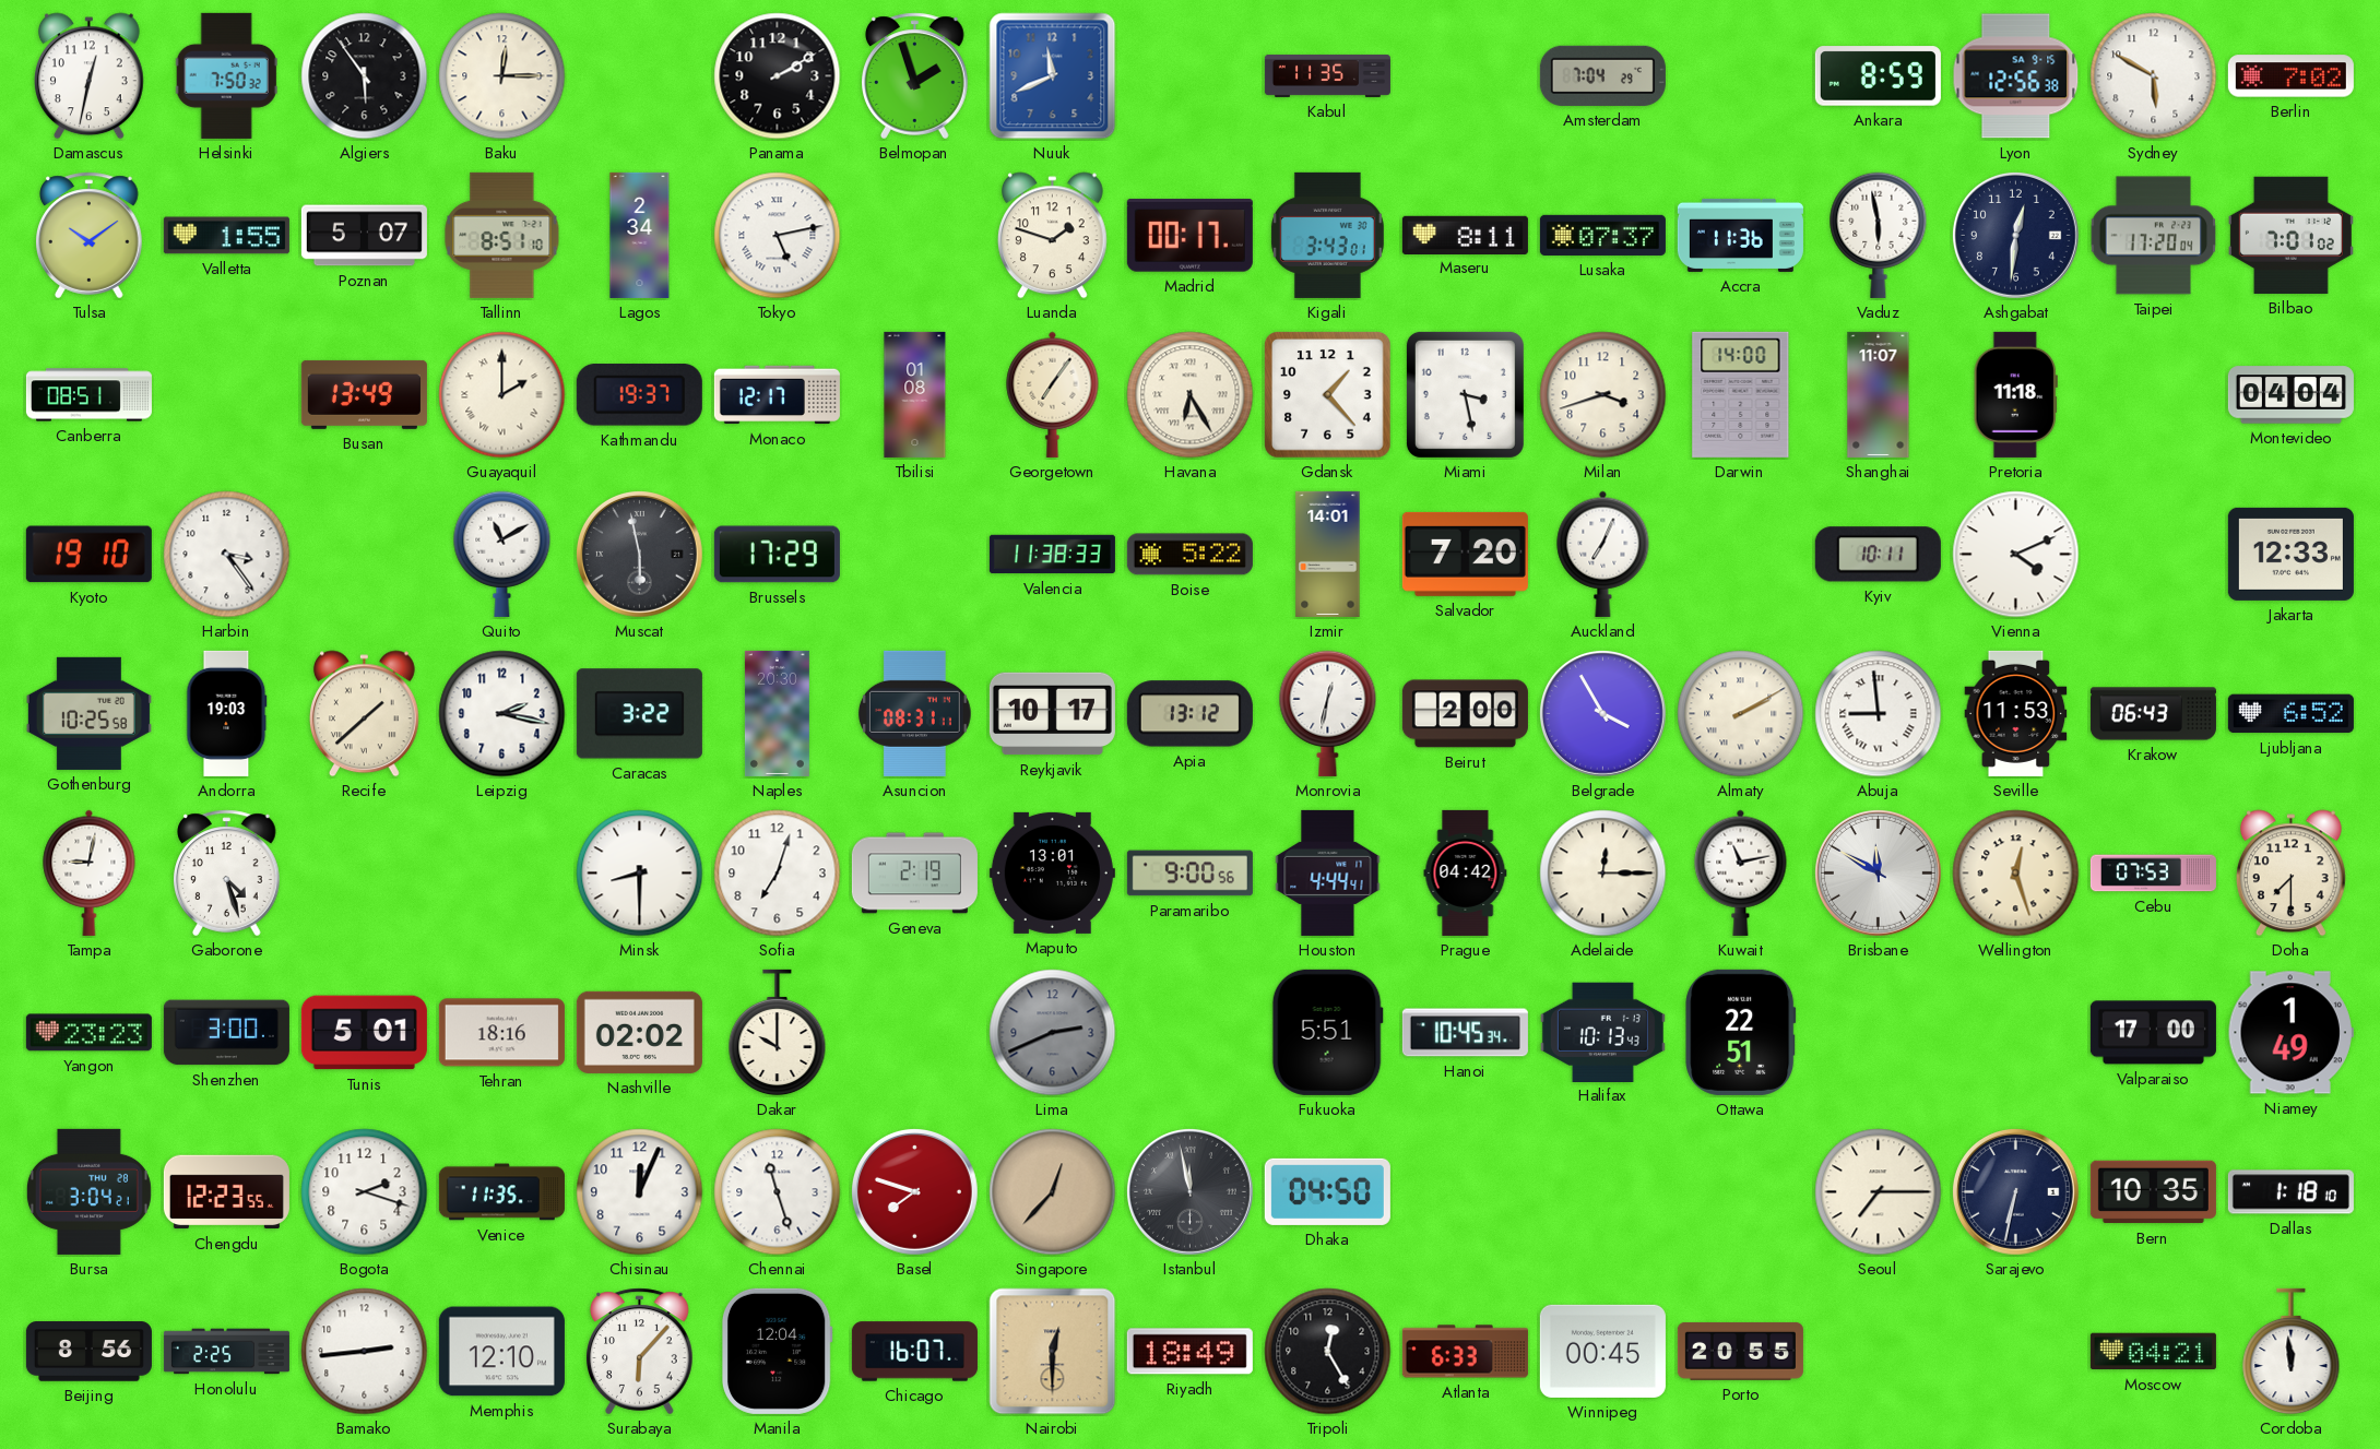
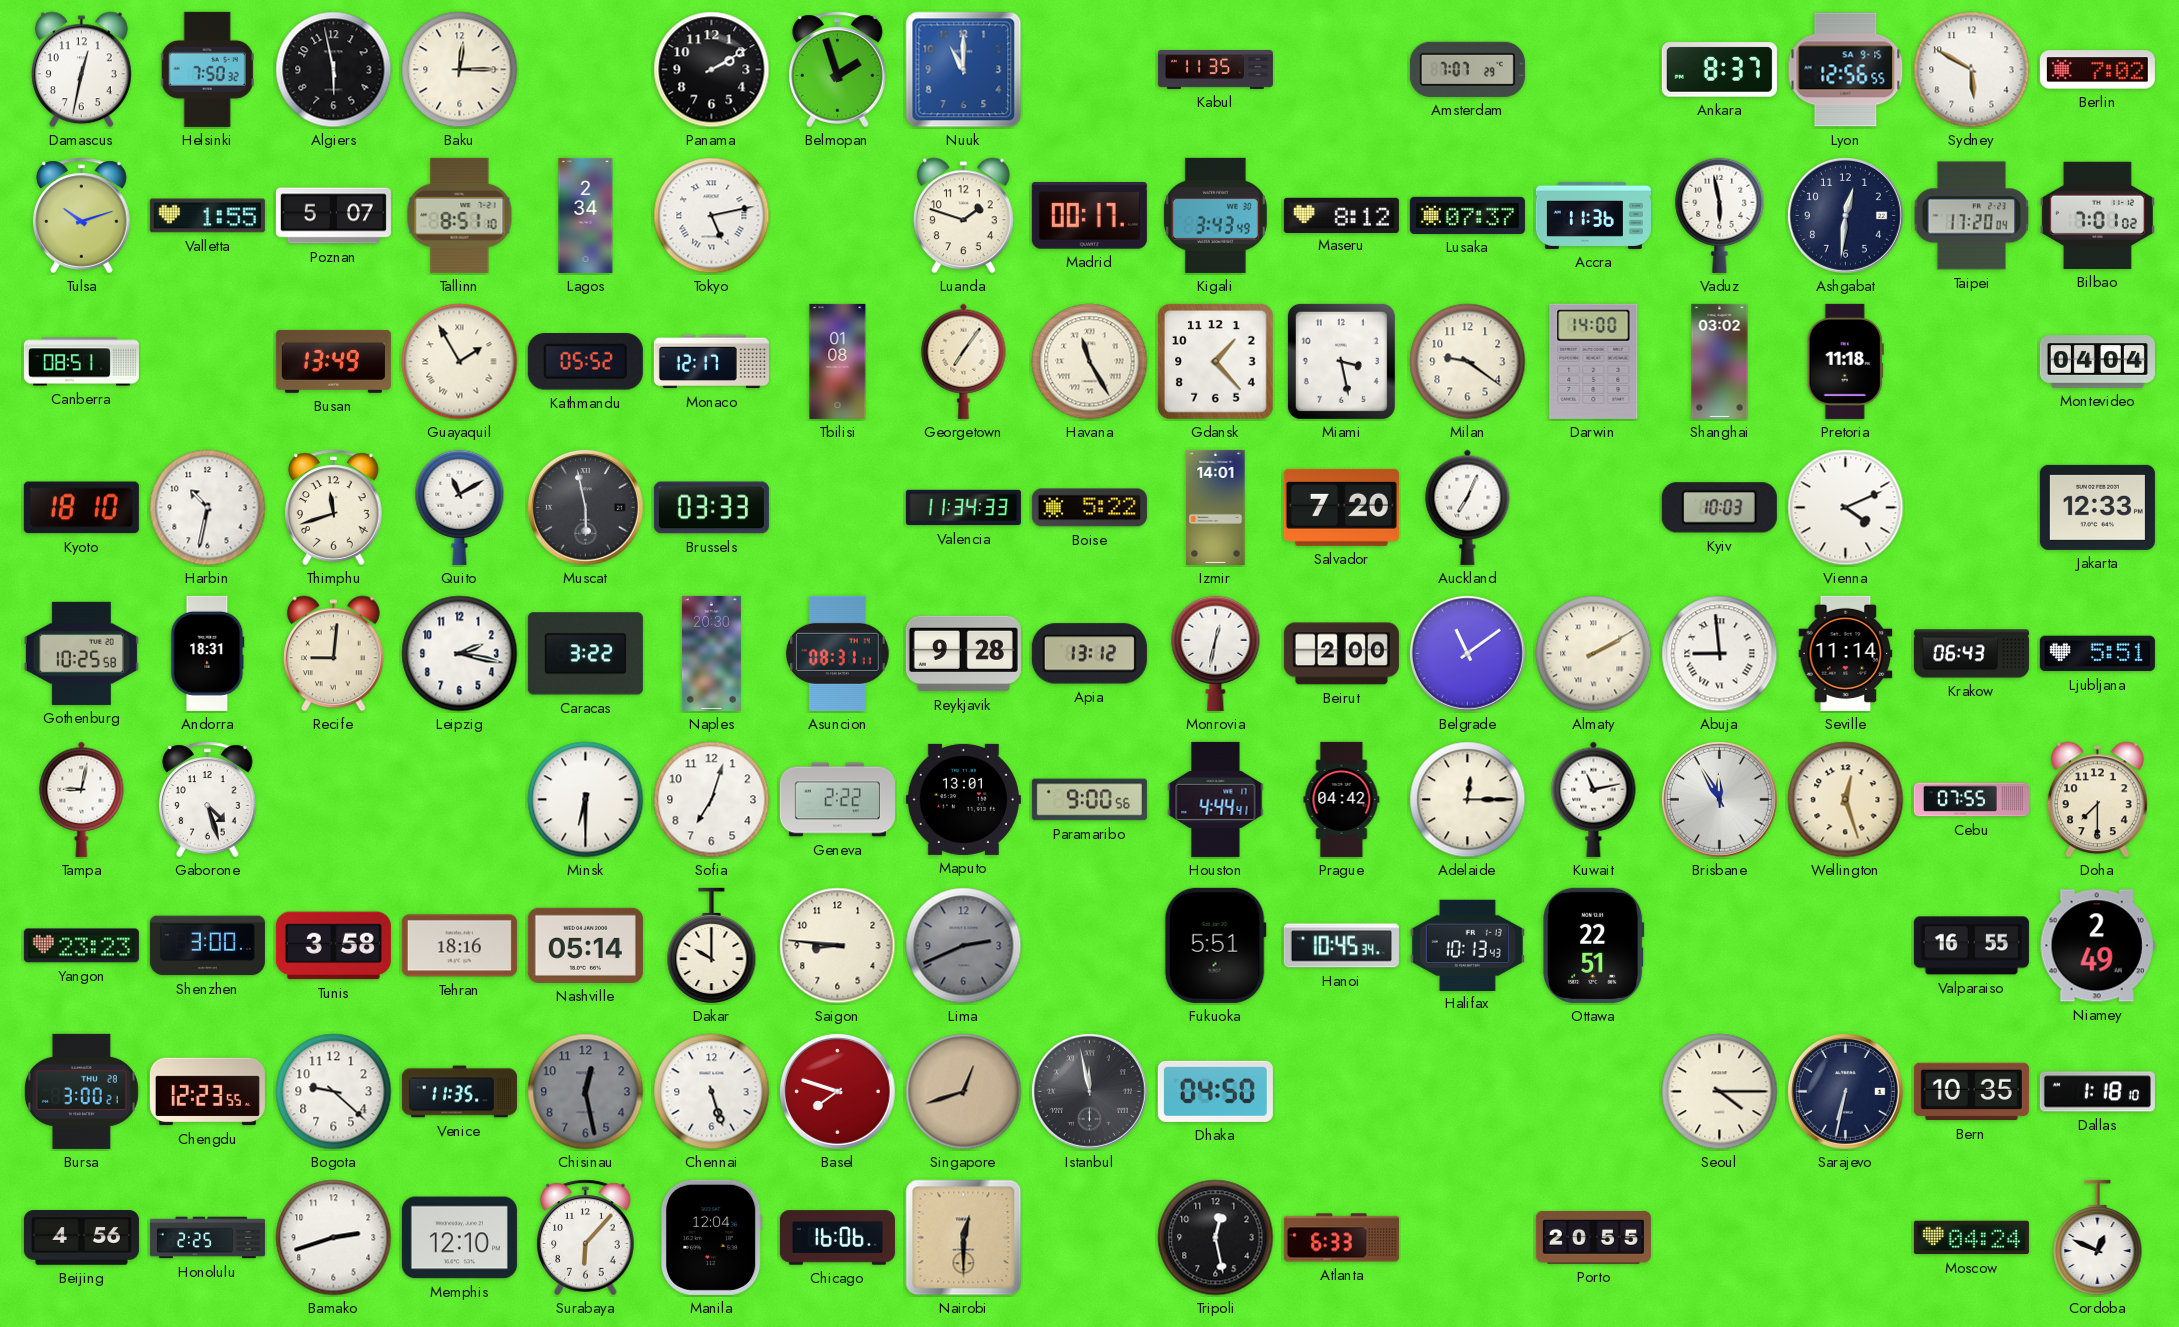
Algiers: 5:54 -> 5:58 (334, 70)
Nuuk: 11:41 -> 11:00 (964, 70)
Amsterdam: 7:04 -> 7:07 (1467, 69)
Ankara: 8:59 -> 8:37 (1719, 70)
Lyon: 12:56:38 -> 12:56:55 (1846, 70)
Tulsa: 10:09 -> 10:12 (82, 216)
Kigali: 3:43:01 -> 3:43:49 (1215, 215)
Maseru: 8:11 -> 8:12 (1341, 215)
Guayaquil: 2:00 -> 1:55 (460, 362)
Kathmandu: 19:37 -> 05:52 (585, 362)
Havana: 6:25 -> 11:25 (1090, 362)
Milan: 3:42 -> 9:21 (1468, 362)
Shanghai: 11:07 -> 03:02 (1720, 361)
Kyoto: 19:10 -> 18:10 (81, 508)
Harbin: 3:24 -> 10:32 (208, 508)
Thimphu: none -> 11:42 (334, 508)
Brussels: 17:29 -> 03:33 (711, 508)
Valencia: 11:38 -> 11:34 (963, 508)
Kyiv: 10:11 -> 10:03 (1719, 508)
Andorra: 19:03 -> 18:31 (208, 653)
Recife: 1:38 -> 9:01 (333, 654)
Reykjavik: 10:17 -> 9:28 (963, 654)
Belgrade: 3:55 -> 11:09 (1467, 653)
Seville: 11:53 -> 11:14 (1846, 653)
Ljubljana: 6:52 -> 5:51 (2097, 654)
Minsk: 8:30 -> 6:30 (586, 800)
Geneva: 2:19 -> 2:22 (837, 800)
Brisbane: 11:50 -> 11:55 (1719, 799)
Cebu: 07:53 -> 07:55 (1971, 800)
Tunis: 5:01 -> 3:58 (333, 946)
Nashville: 02:02 -> 05:14 (585, 945)
Saigon: none -> 8:46 (838, 946)
Valparaiso: 17:00 -> 16:55 (1971, 946)
Niamey: 1:49 -> 2:49 (2097, 946)
Bursa: 3:04 -> 3:00 (81, 1091)
Bogota: 2:18 -> 9:22 (334, 1092)
Chisinau: 12:04 -> 12:28 (586, 1092)
Chisinau dial: white -> grey (586, 1092)
Chennai: 11:27 -> 5:27 (712, 1092)
Singapore: 12:37 -> 12:42 (964, 1092)
Seoul: 7:15 -> 4:15 (1720, 1092)
Beijing: 8:56 -> 4:56 (81, 1238)
Bamako: 2:44 -> 2:42 (334, 1238)
Chicago: 16:07 -> 16:06 (837, 1238)
Riyadh: 18:49 -> none (1189, 1352)
Tripoli: 12:25 -> 12:28 (1216, 1238)
Winnipeg: 00:45 -> none (1602, 1351)
Moscow: 04:21 -> 04:24 (1971, 1238)
Cordoba: 11:59 -> 12:49 (2098, 1238)
